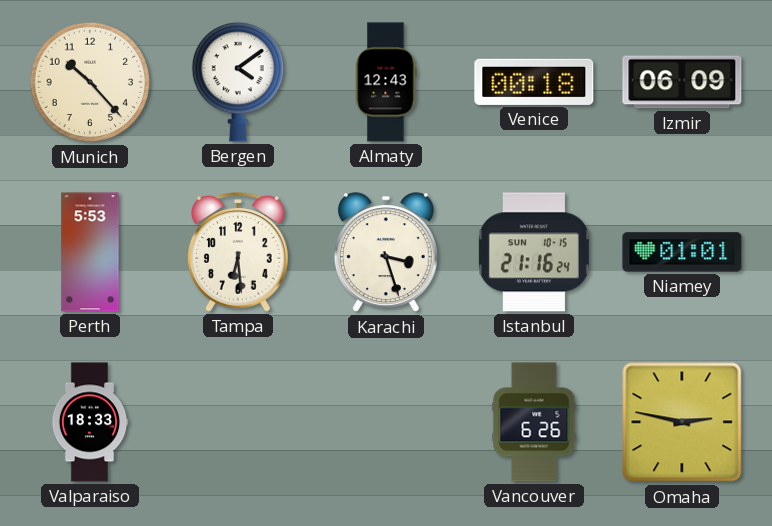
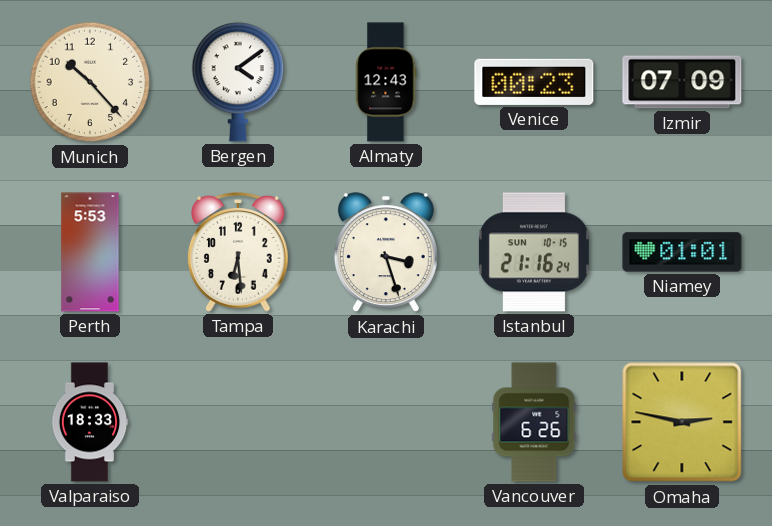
Venice: 00:18 -> 00:23 (534, 82)
Izmir: 06:09 -> 07:09 (682, 82)
